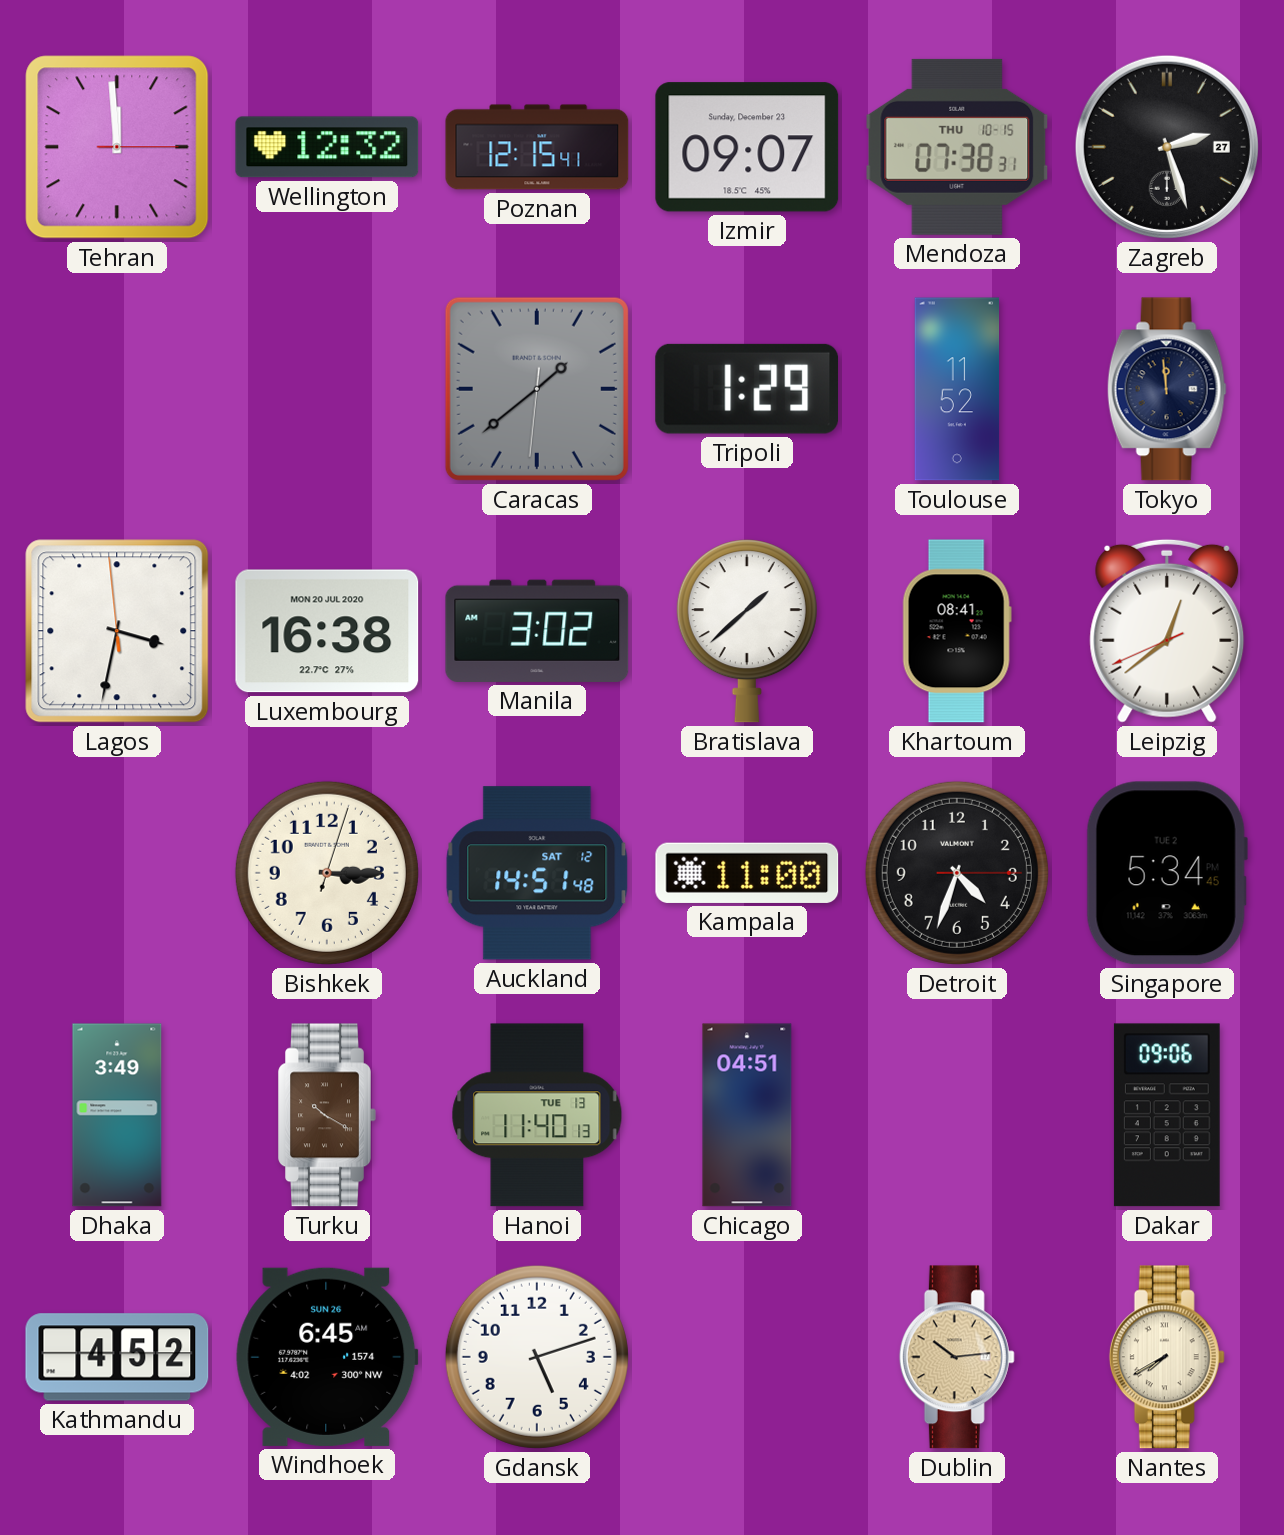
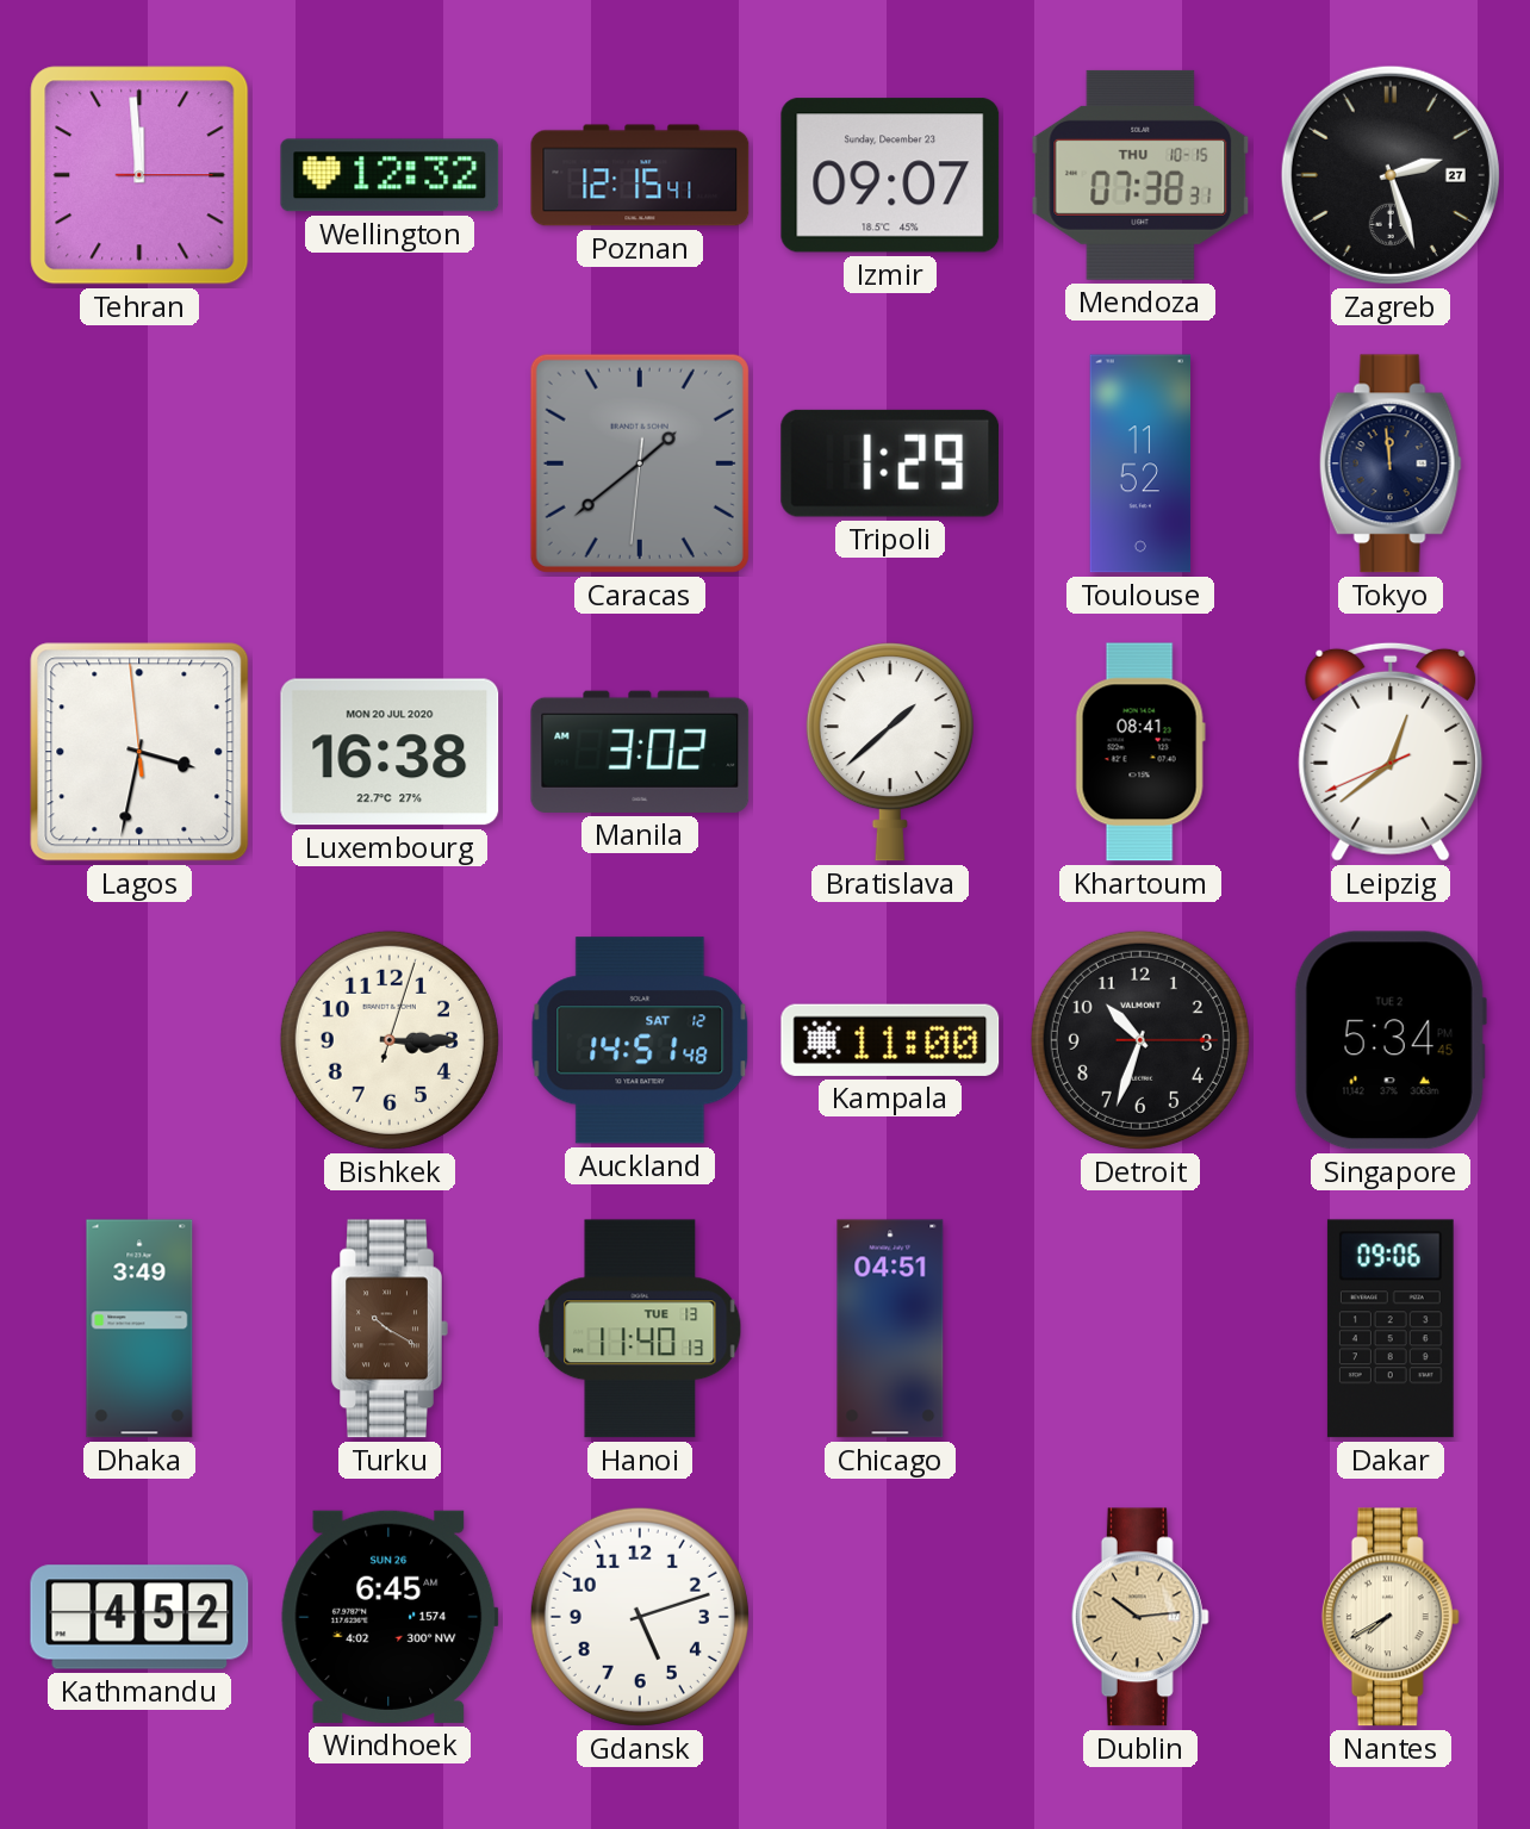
Detroit: 4:33 -> 10:33 (1140, 1040)
